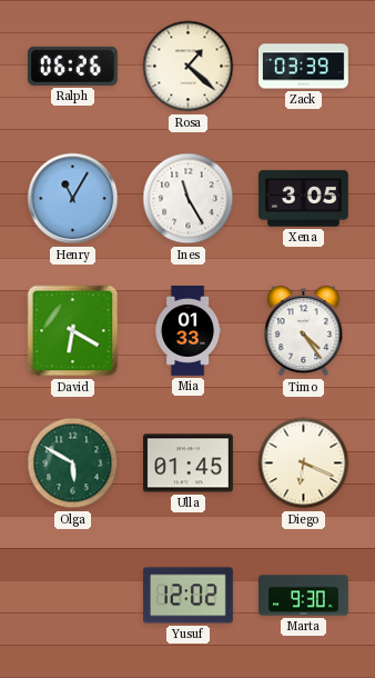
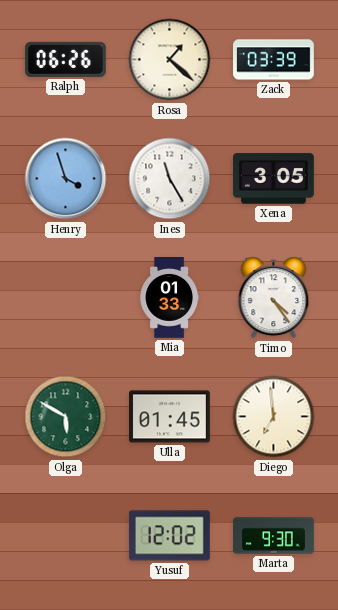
Henry: 11:05 -> 3:57 (66, 179)
David: 6:20 -> none (73, 331)
Diego: 6:19 -> 6:59 (274, 417)
